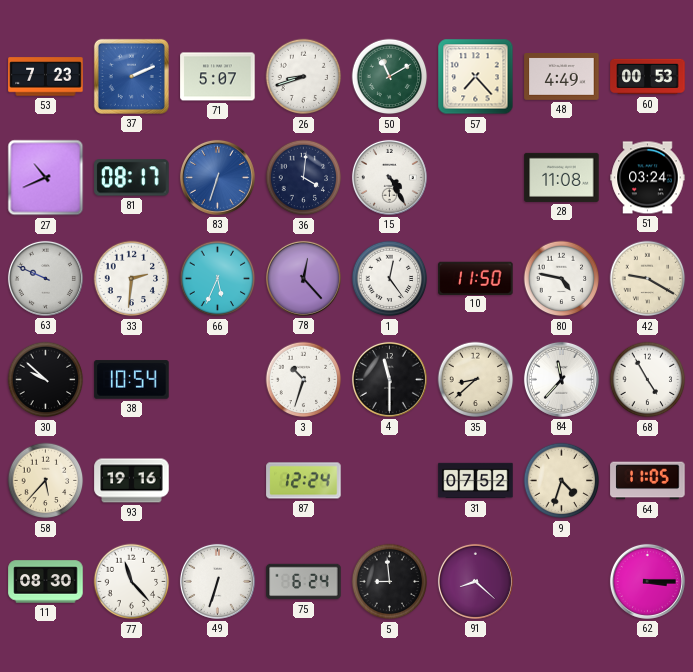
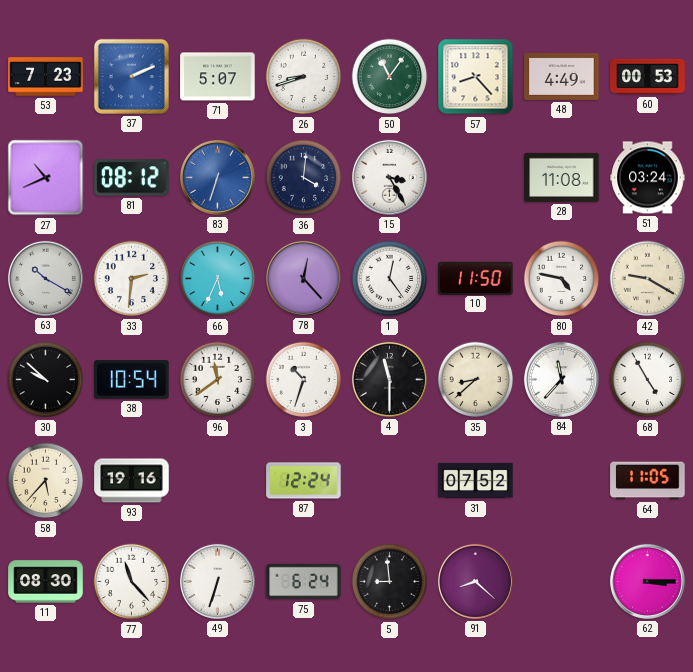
50: 11:10 -> 11:06 (390, 77)
57: 7:23 -> 8:23 (476, 77)
81: 08:17 -> 08:12 (132, 178)
15: 4:25 -> 3:25 (389, 177)
63: 9:49 -> 10:20 (45, 278)
96: none -> 11:39 (218, 380)
9: 4:33 -> none (562, 481)
